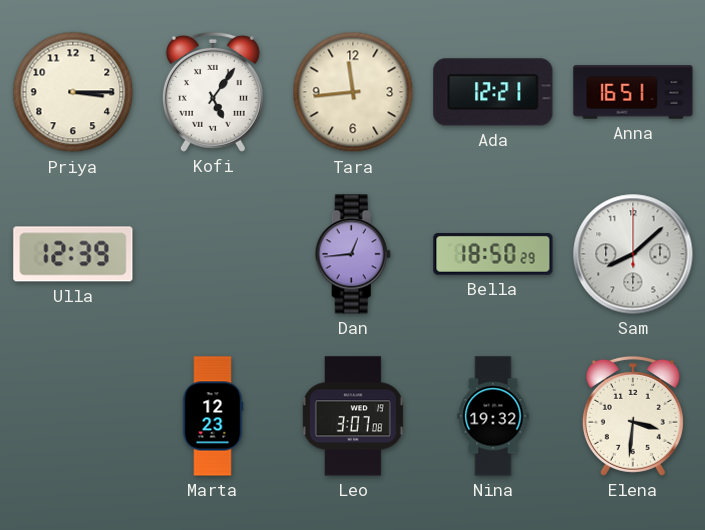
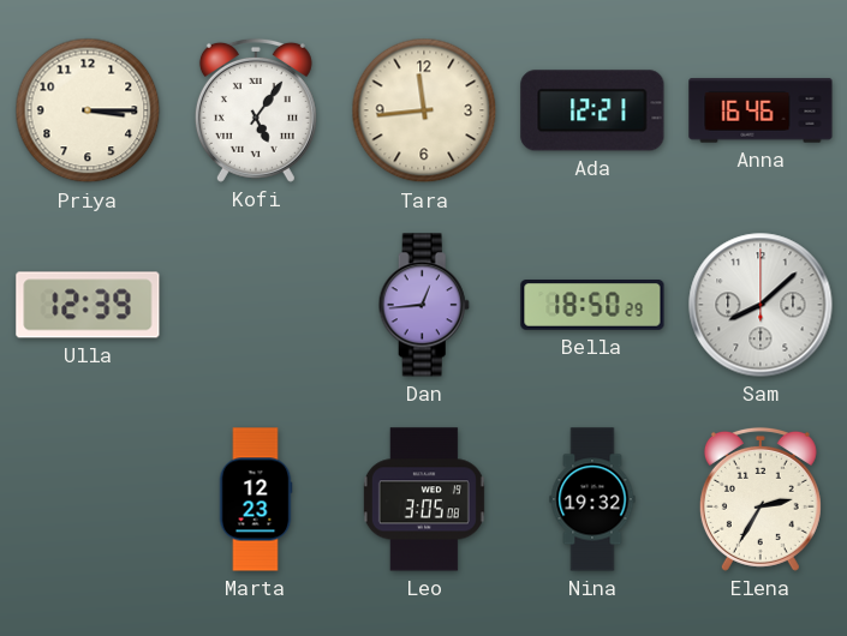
Anna: 16:51 -> 16:46 (760, 110)
Leo: 3:07 -> 3:05 (424, 499)
Elena: 3:31 -> 2:35 (760, 499)
